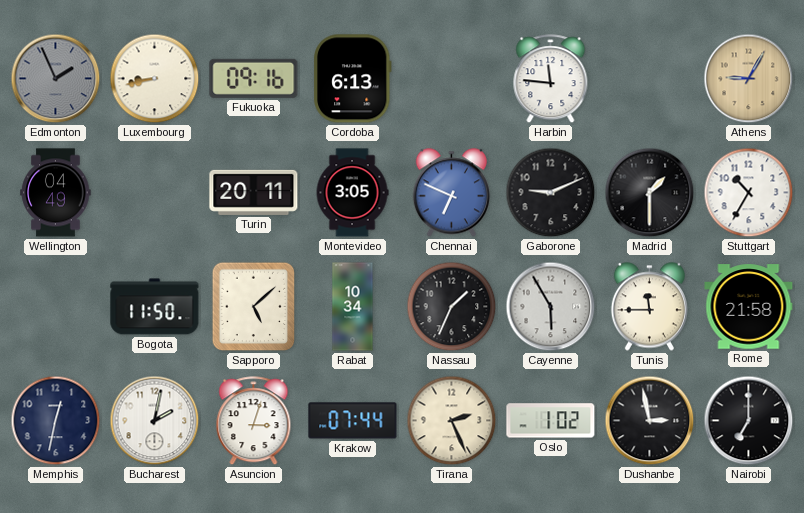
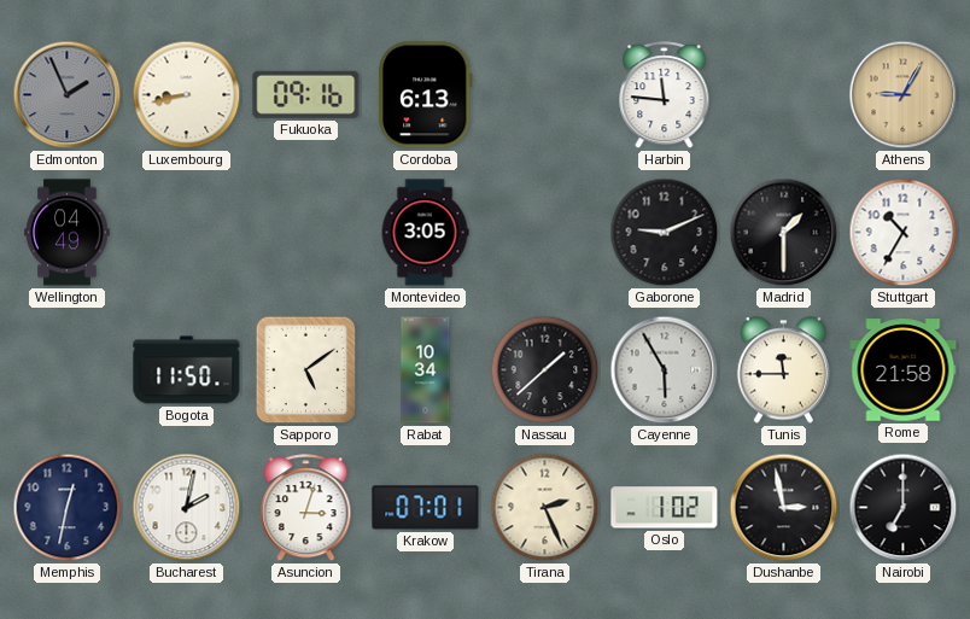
Turin: 20:11 -> none (254, 192)
Chennai: 6:49 -> none (451, 193)
Sapporo: 5:08 -> 5:09 (306, 370)
Nassau: 1:34 -> 1:38 (545, 370)
Krakow: 07:44 -> 07:01 (426, 508)
